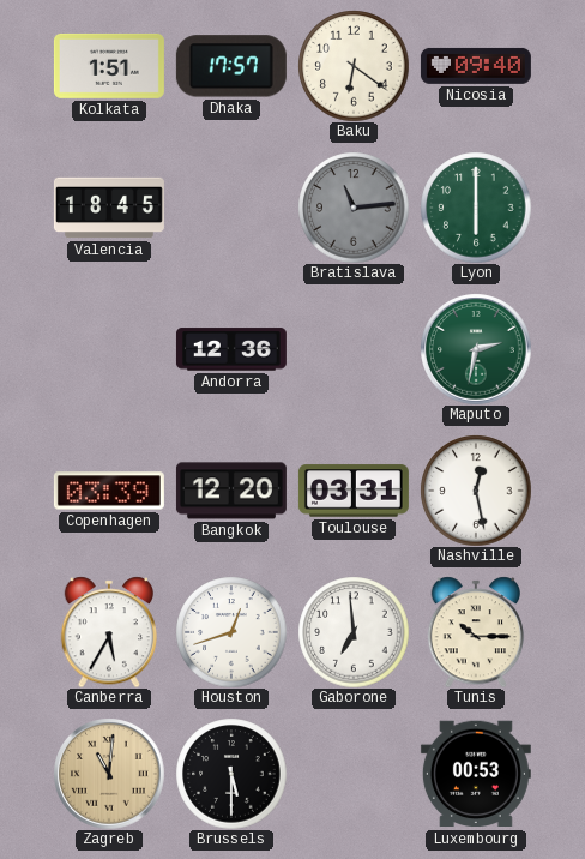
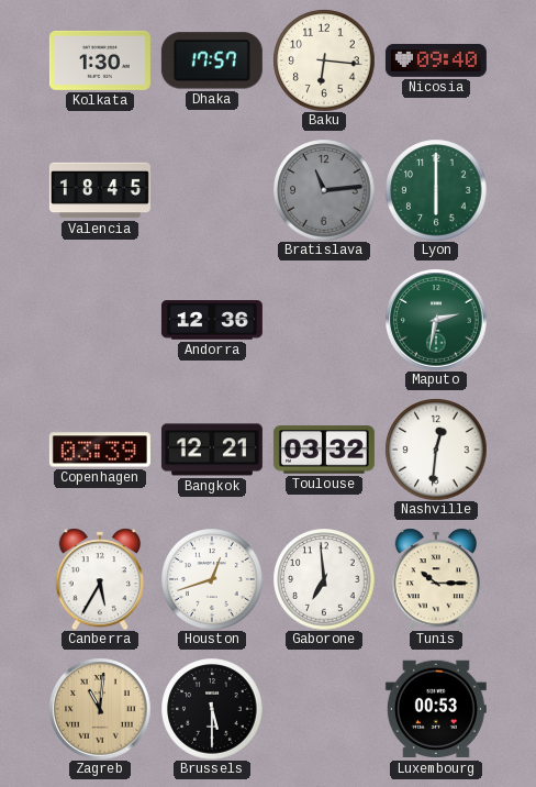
Kolkata: 1:51 -> 1:30 (100, 60)
Baku: 6:21 -> 6:16 (324, 60)
Bangkok: 12:20 -> 12:21 (212, 450)
Toulouse: 03:31 -> 03:32 (324, 450)
Nashville: 12:28 -> 12:31 (436, 450)
